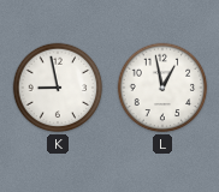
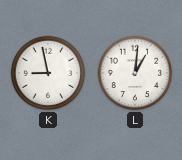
L: 12:58 -> 1:01 (135, 73)
